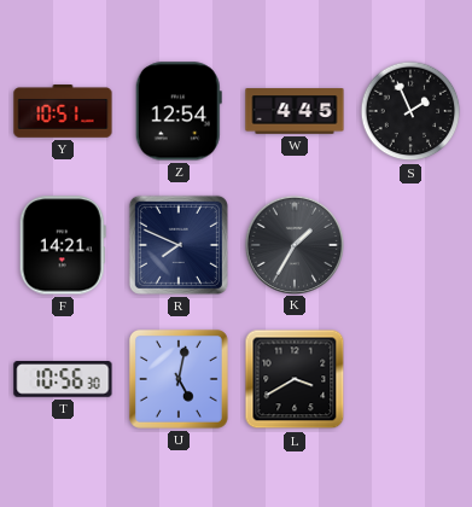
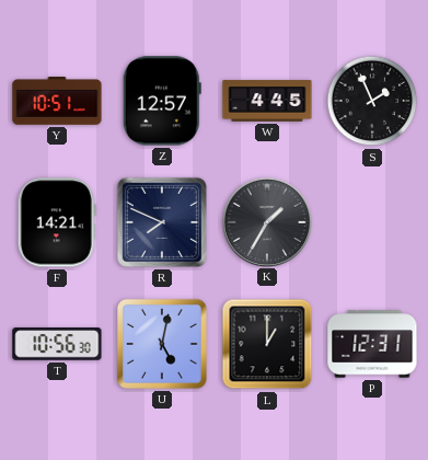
Z: 12:54 -> 12:57 (162, 101)
L: 3:40 -> 1:00 (267, 344)
P: none -> 12:31 (372, 344)
